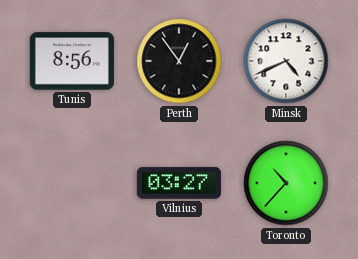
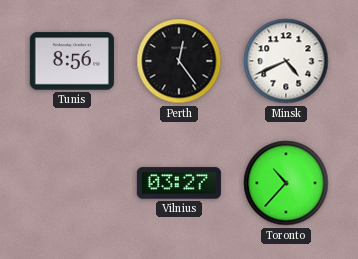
Perth: 12:54 -> 12:24 (179, 61)
